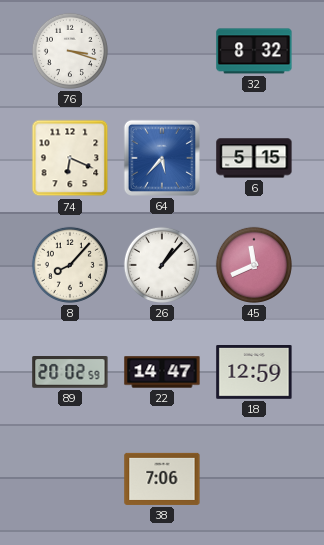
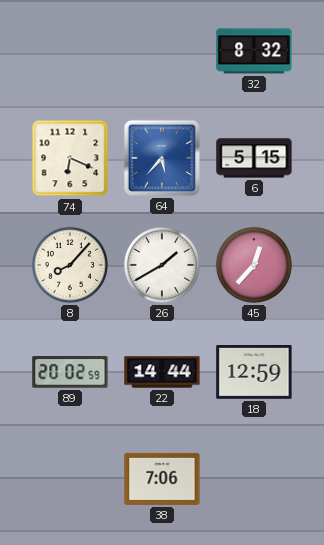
76: 3:18 -> none (70, 51)
26: 1:07 -> 1:40 (162, 265)
45: 11:41 -> 12:37 (254, 265)
22: 14:47 -> 14:44 (162, 372)
